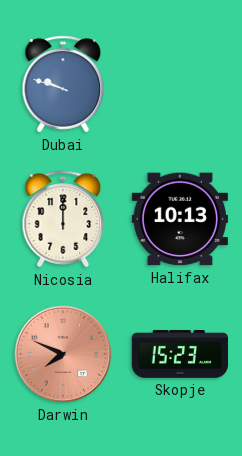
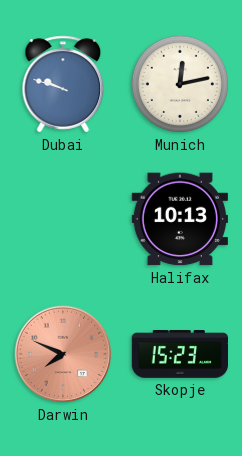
Munich: none -> 12:13 (180, 84)
Nicosia: 12:00 -> none (63, 219)
